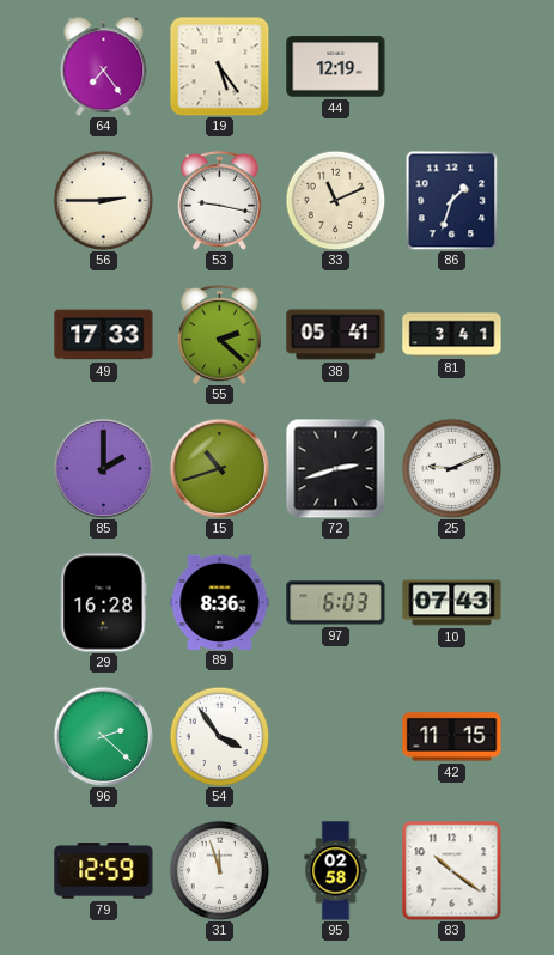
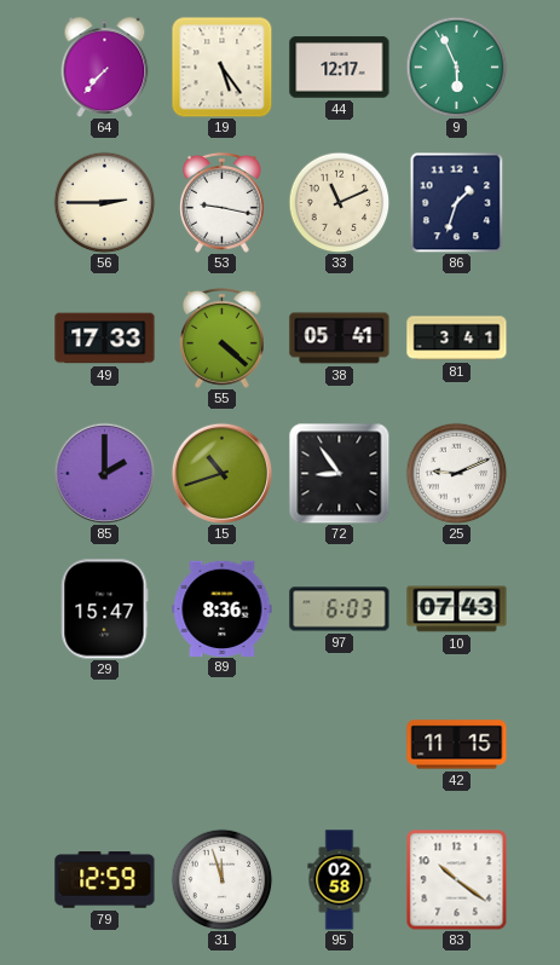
64: 7:24 -> 7:37 (105, 67)
44: 12:19 -> 12:17 (340, 68)
9: none -> 5:56 (456, 67)
55: 2:22 -> 4:22 (223, 337)
72: 2:42 -> 8:54 (339, 473)
29: 16:28 -> 15:47 (105, 609)
96: 2:22 -> none (103, 736)
54: 3:54 -> none (219, 736)
